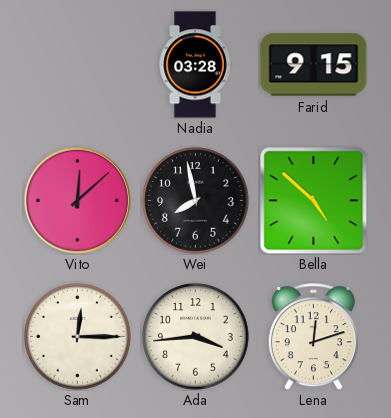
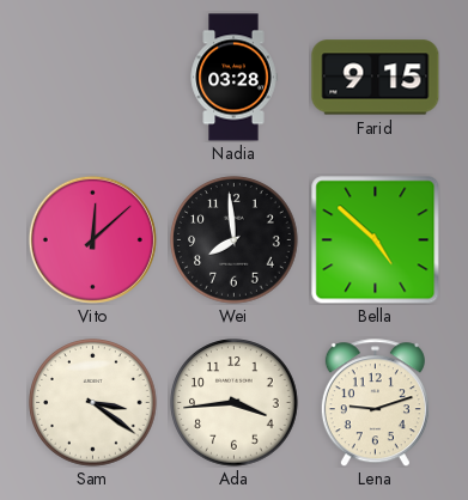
Wei: 7:58 -> 7:59 (235, 240)
Sam: 12:15 -> 3:21 (93, 403)
Lena: 12:12 -> 9:12 (375, 403)
